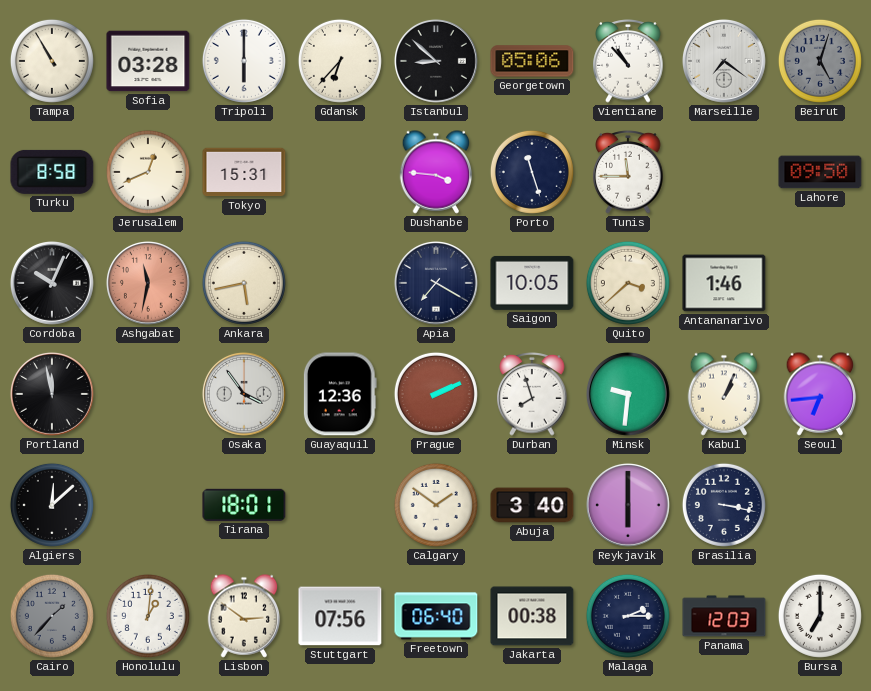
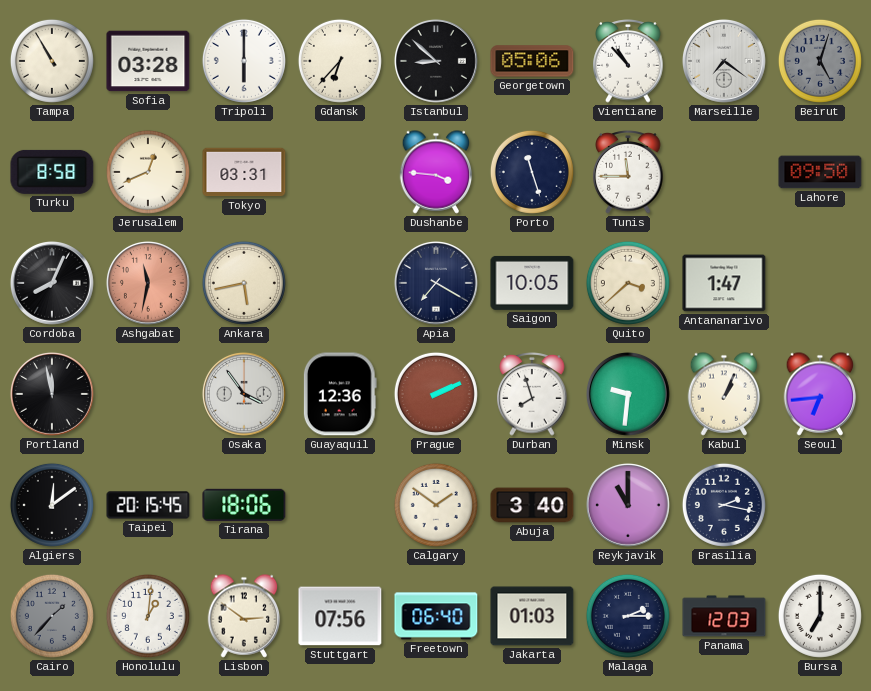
Tokyo: 15:31 -> 03:31 (244, 172)
Cordoba: 10:04 -> 8:04 (52, 283)
Antananarivo: 1:46 -> 1:47 (724, 283)
Algiers: 12:08 -> 12:09 (52, 505)
Taipei: none -> 20:15 (148, 505)
Tirana: 18:01 -> 18:06 (244, 505)
Reykjavik: 6:00 -> 11:00 (628, 505)
Brasilia: 3:17 -> 2:17 (724, 505)
Jakarta: 00:38 -> 01:03 (532, 616)
